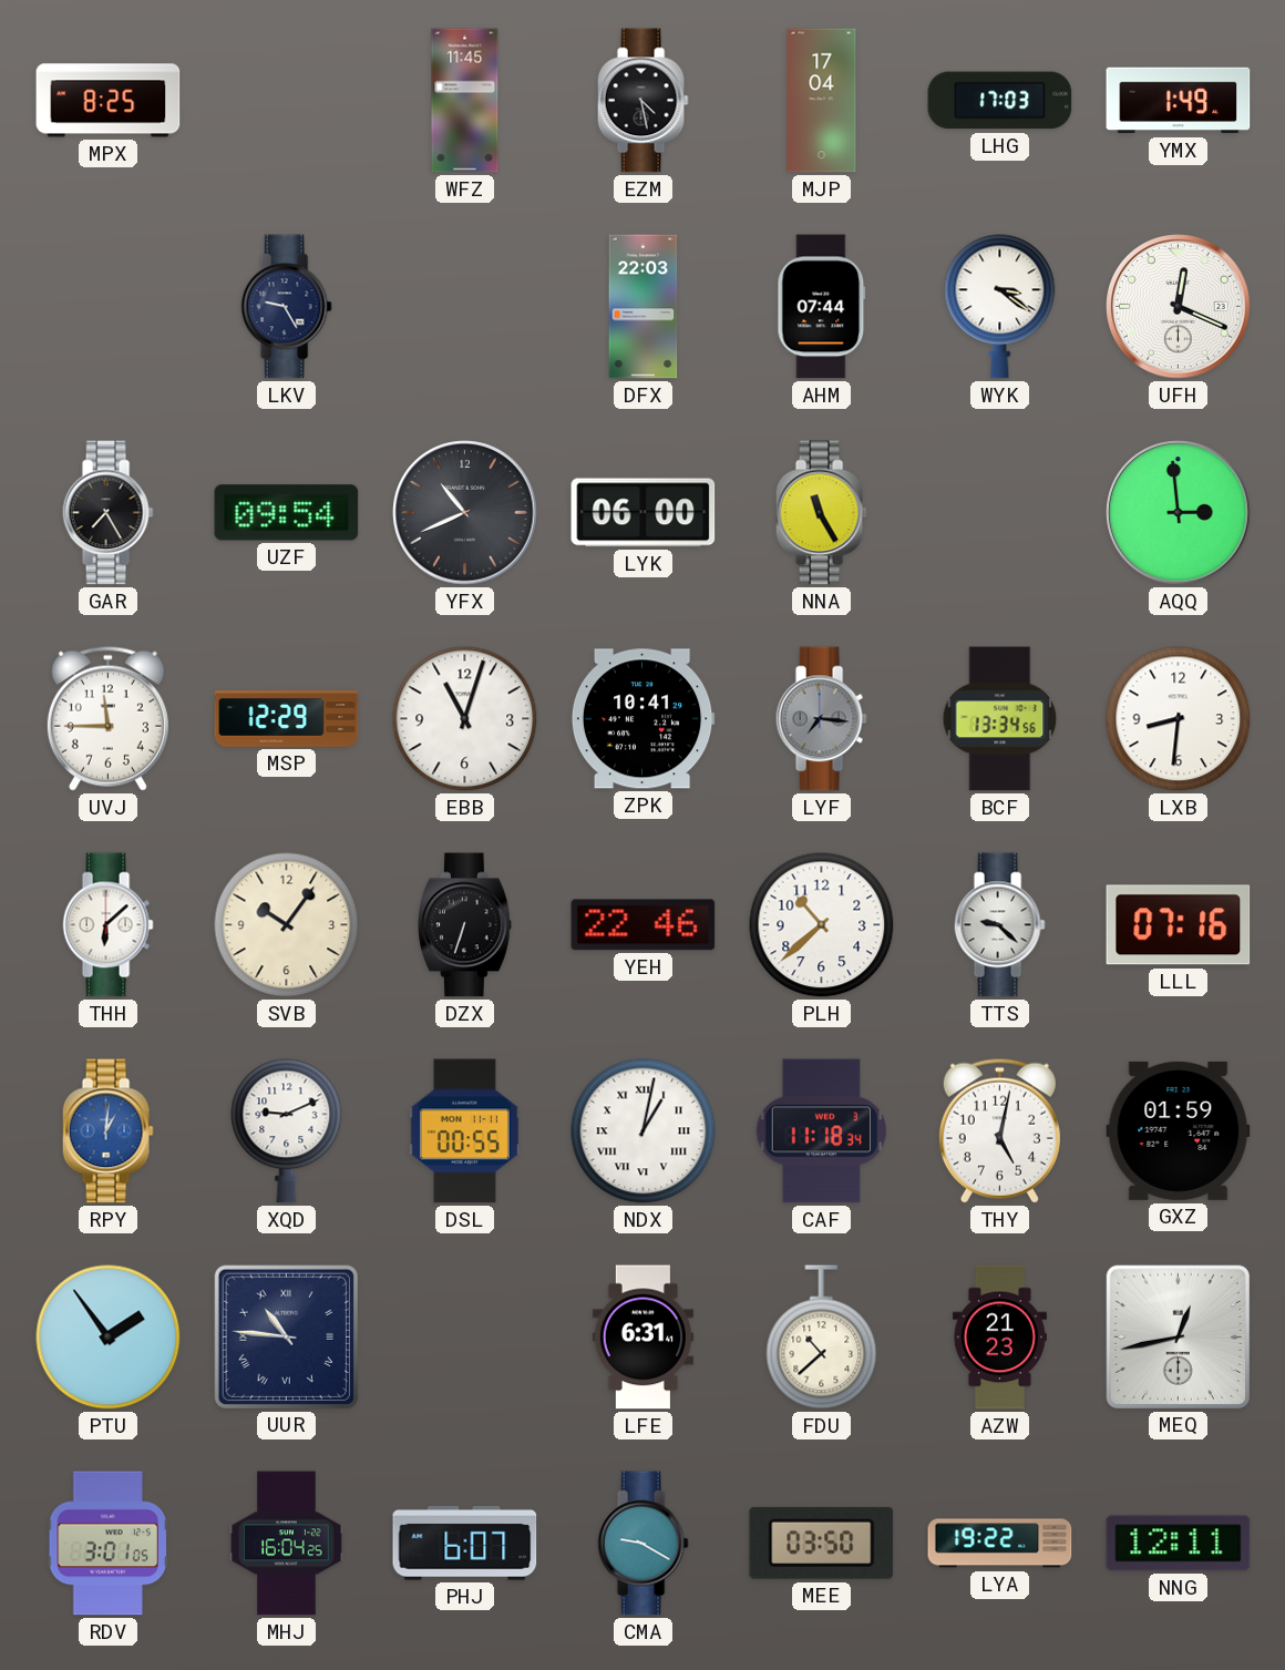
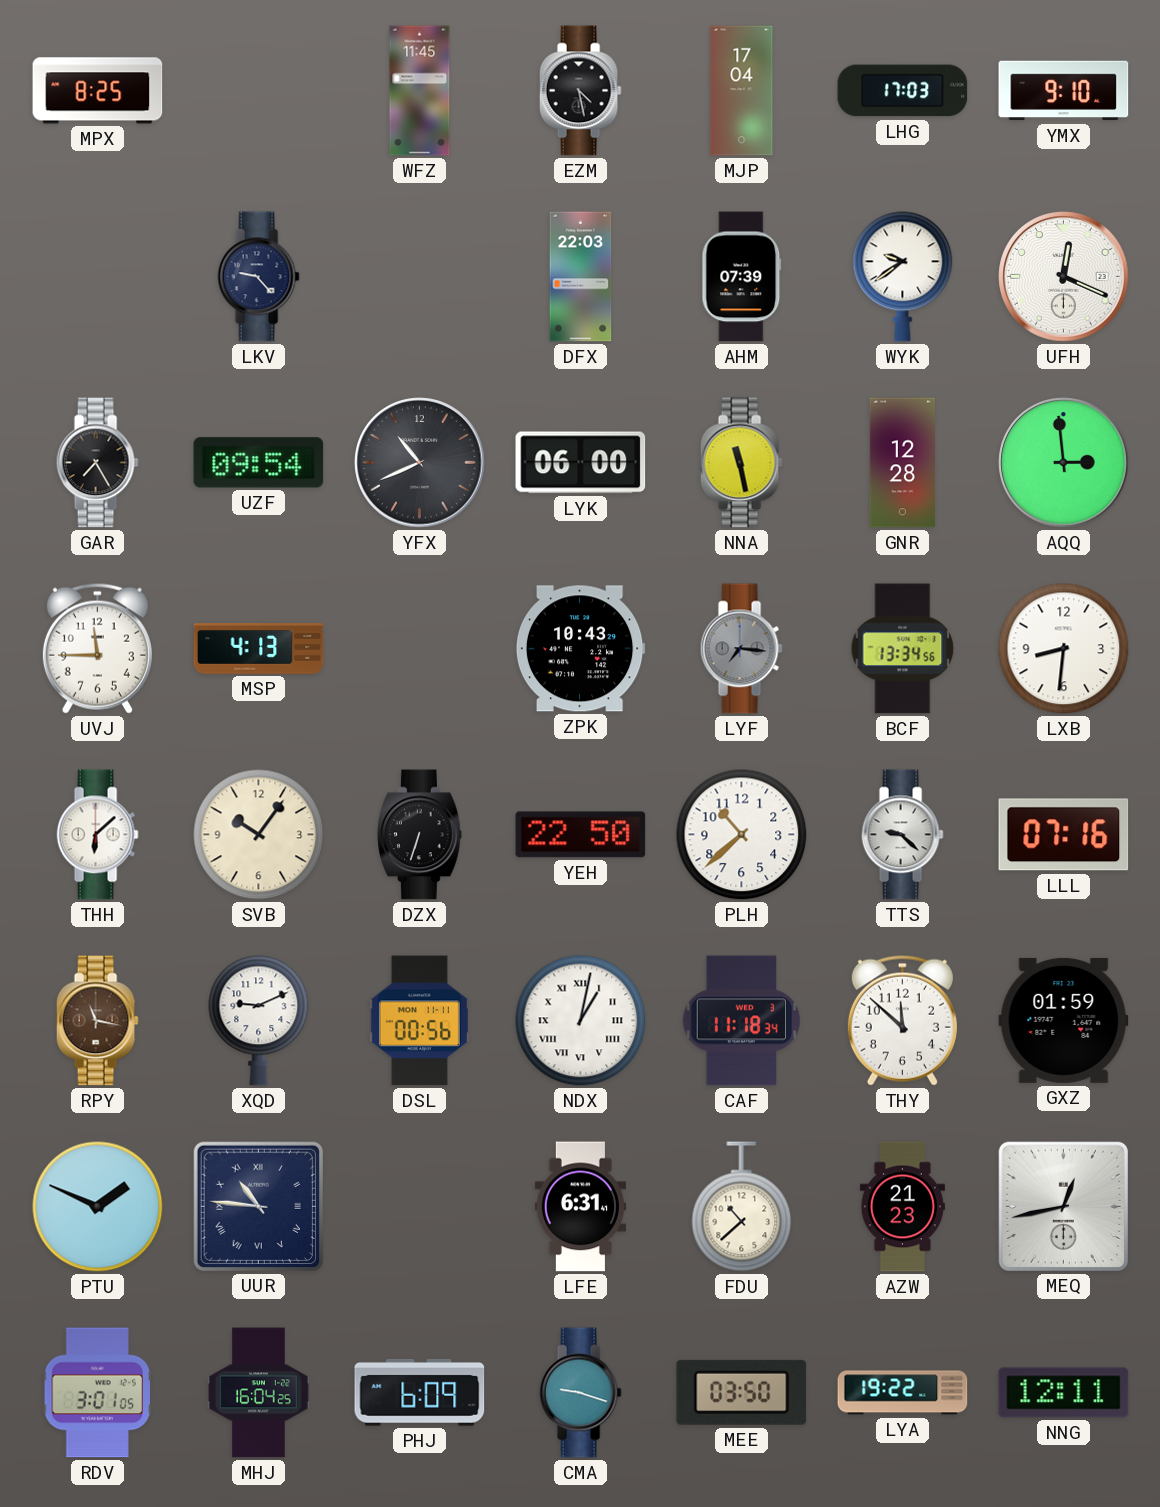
YMX: 1:49 -> 9:10 (1064, 91)
LKV: 9:25 -> 9:23 (258, 277)
AHM: 07:44 -> 07:39 (742, 277)
WYK: 3:21 -> 9:39 (903, 277)
NNA: 11:25 -> 11:28 (741, 463)
GNR: none -> 12:28 (902, 463)
MSP: 12:29 -> 4:13 (259, 649)
EBB: 11:03 -> none (465, 719)
ZPK: 10:41 -> 10:43 (580, 649)
YEH: 22:46 -> 22:50 (581, 835)
RPY: 1:01 -> 11:17 (97, 1021)
RPY dial: blue -> brown (97, 1021)
DSL: 00:55 -> 00:56 (419, 1021)
THY: 5:02 -> 11:52 (902, 1020)
PTU: 1:54 -> 1:49 (98, 1207)
PHJ: 6:07 -> 6:09 (420, 1392)
CMA: 9:20 -> 9:18 (580, 1393)
